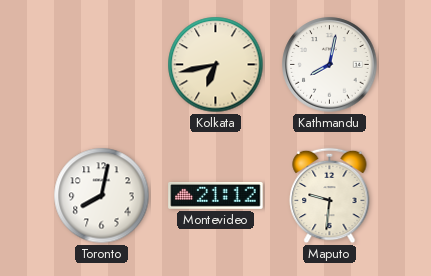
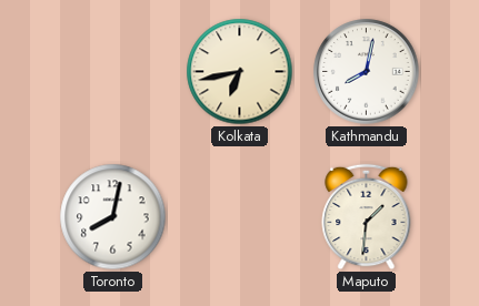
Montevideo: 21:12 -> none (216, 195)
Maputo: 9:31 -> 1:31 (367, 217)
